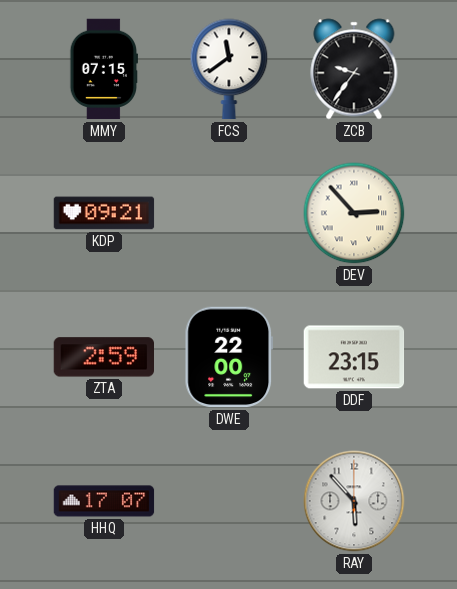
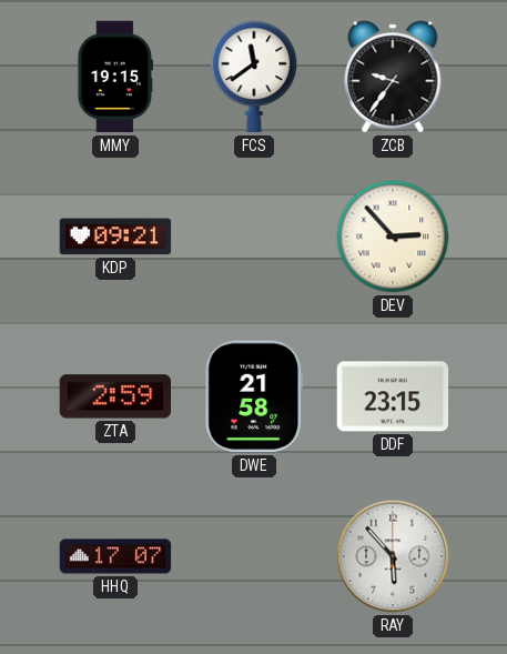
MMY: 07:15 -> 19:15 (114, 77)
DWE: 22:00 -> 21:58 (254, 396)
